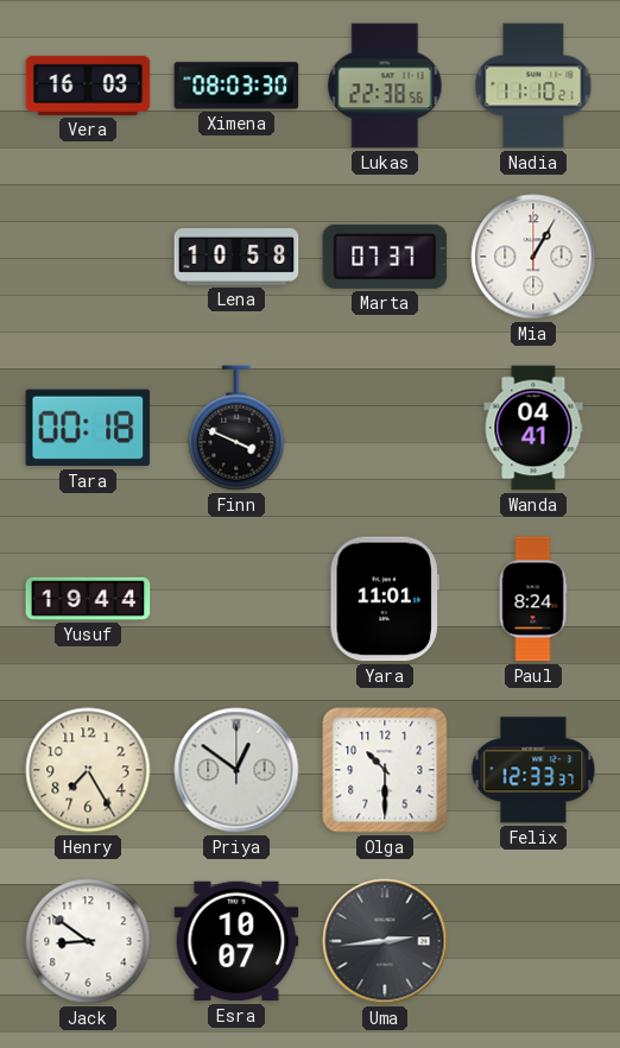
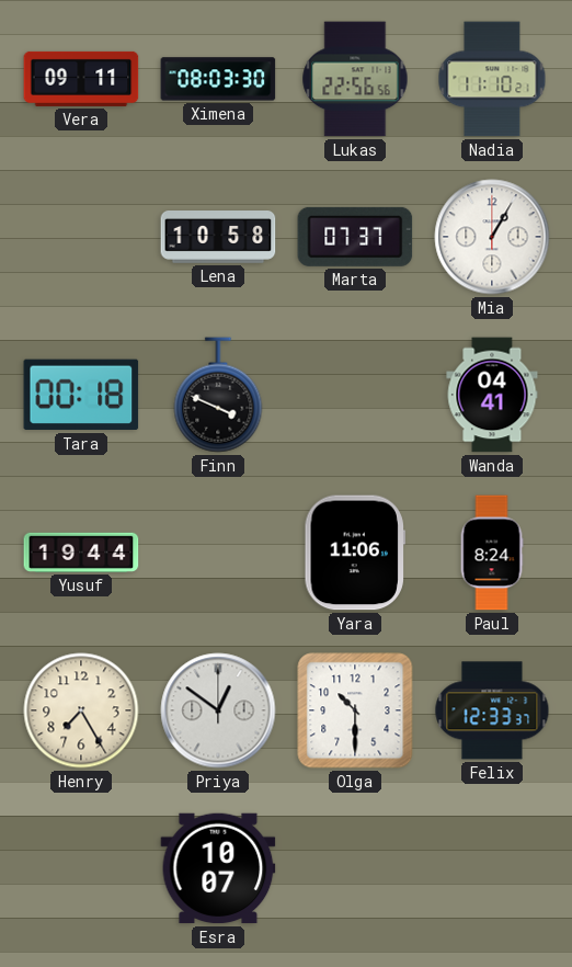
Vera: 16:03 -> 09:11 (81, 79)
Lukas: 22:38 -> 22:56 (355, 79)
Yara: 11:01 -> 11:06 (355, 553)
Jack: 8:51 -> none (88, 941)
Uma: 2:44 -> none (385, 941)
